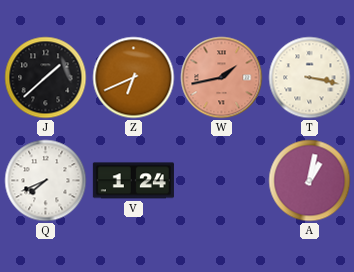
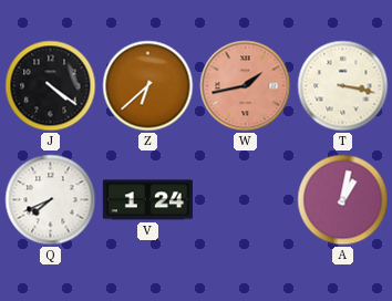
J: 1:38 -> 4:21 (51, 86)
Z: 6:41 -> 6:38 (148, 86)
